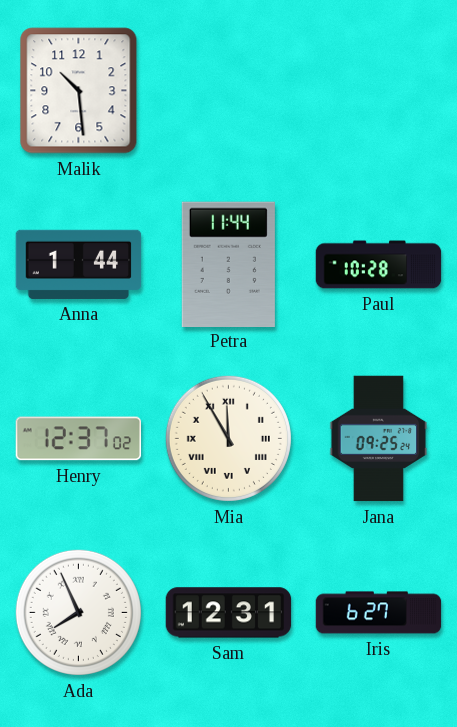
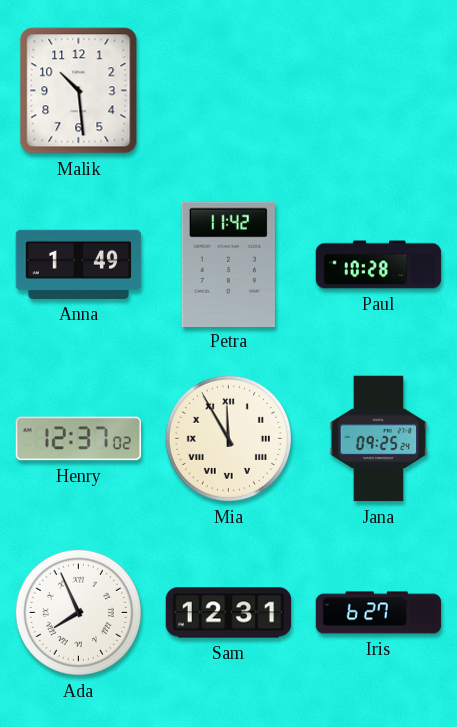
Anna: 1:44 -> 1:49 (79, 264)
Petra: 11:44 -> 11:42 (228, 264)
